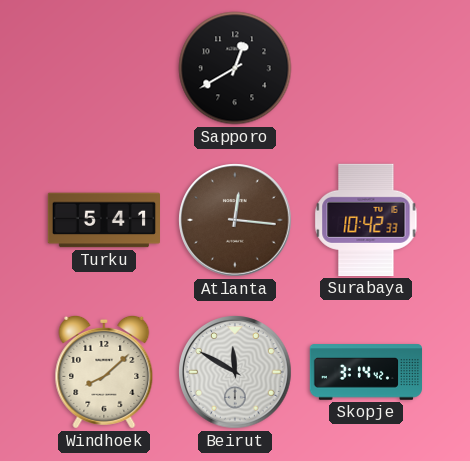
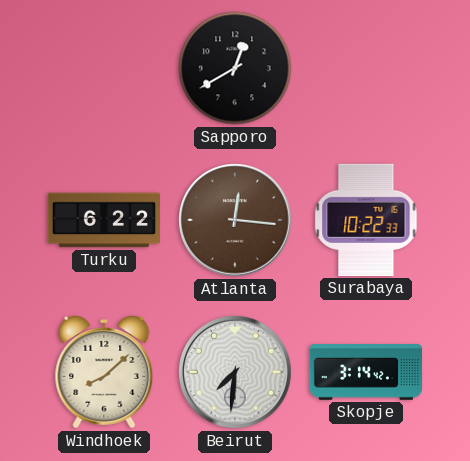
Turku: 5:41 -> 6:22 (103, 220)
Surabaya: 10:42 -> 10:22 (366, 220)
Beirut: 11:50 -> 7:31 (235, 372)
